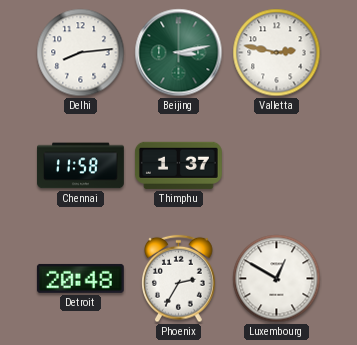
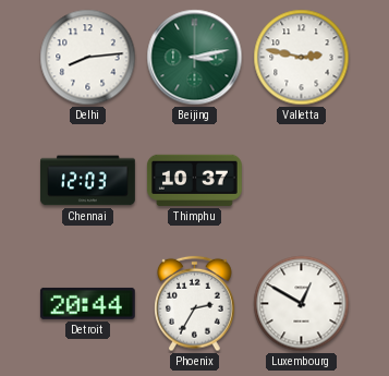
Chennai: 11:58 -> 12:03 (88, 181)
Thimphu: 1:37 -> 10:37 (194, 180)
Detroit: 20:48 -> 20:44 (87, 303)
